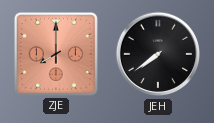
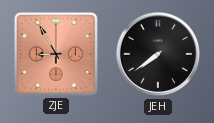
ZJE: 8:00 -> 8:55 (56, 54)
